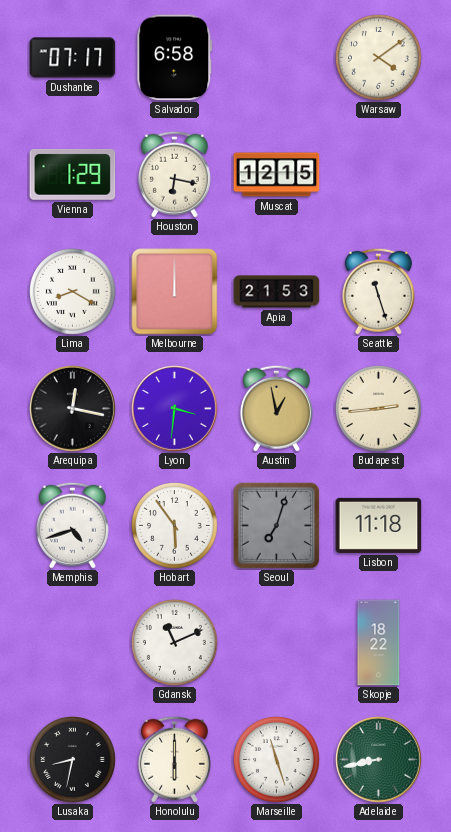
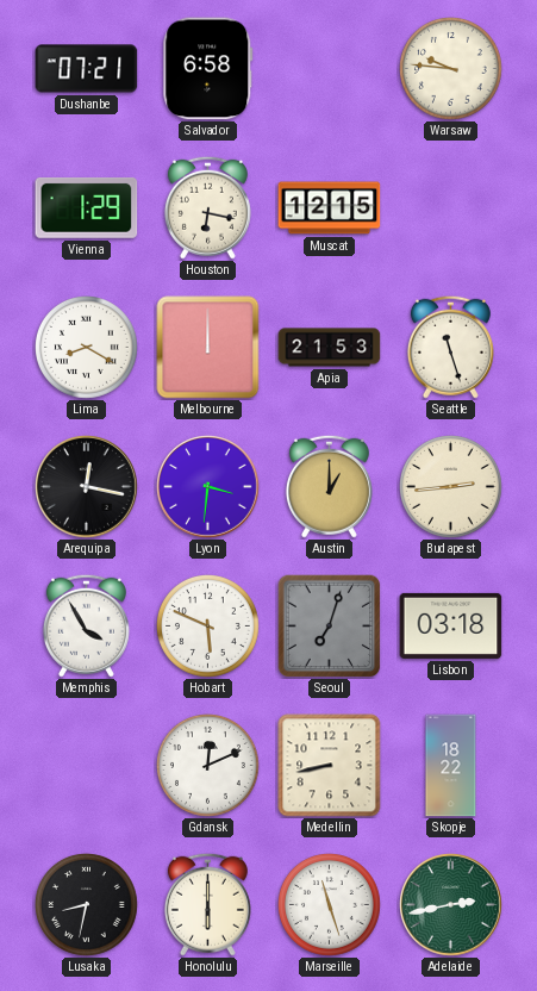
Dushanbe: 07:17 -> 07:21 (87, 69)
Warsaw: 4:09 -> 9:46 (451, 69)
Austin: 12:58 -> 1:00 (329, 486)
Memphis: 4:42 -> 3:55 (86, 625)
Hobart: 5:54 -> 5:49 (208, 627)
Lisbon: 11:18 -> 03:18 (451, 625)
Gdansk: 11:11 -> 12:11 (208, 766)
Medellin: none -> 8:43 (330, 766)
Adelaide: 8:43 -> 2:43 (451, 905)
